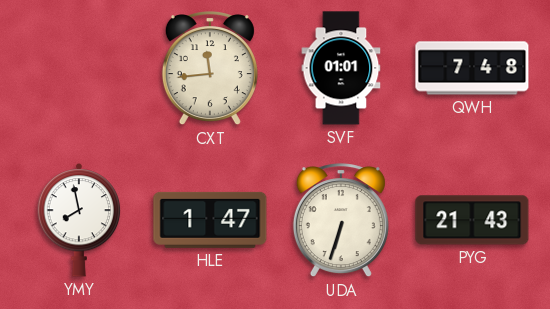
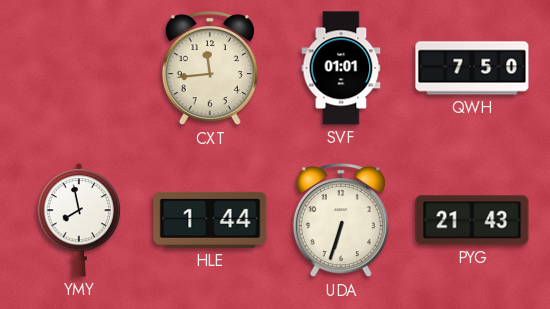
QWH: 7:48 -> 7:50 (472, 68)
HLE: 1:47 -> 1:44 (210, 220)
